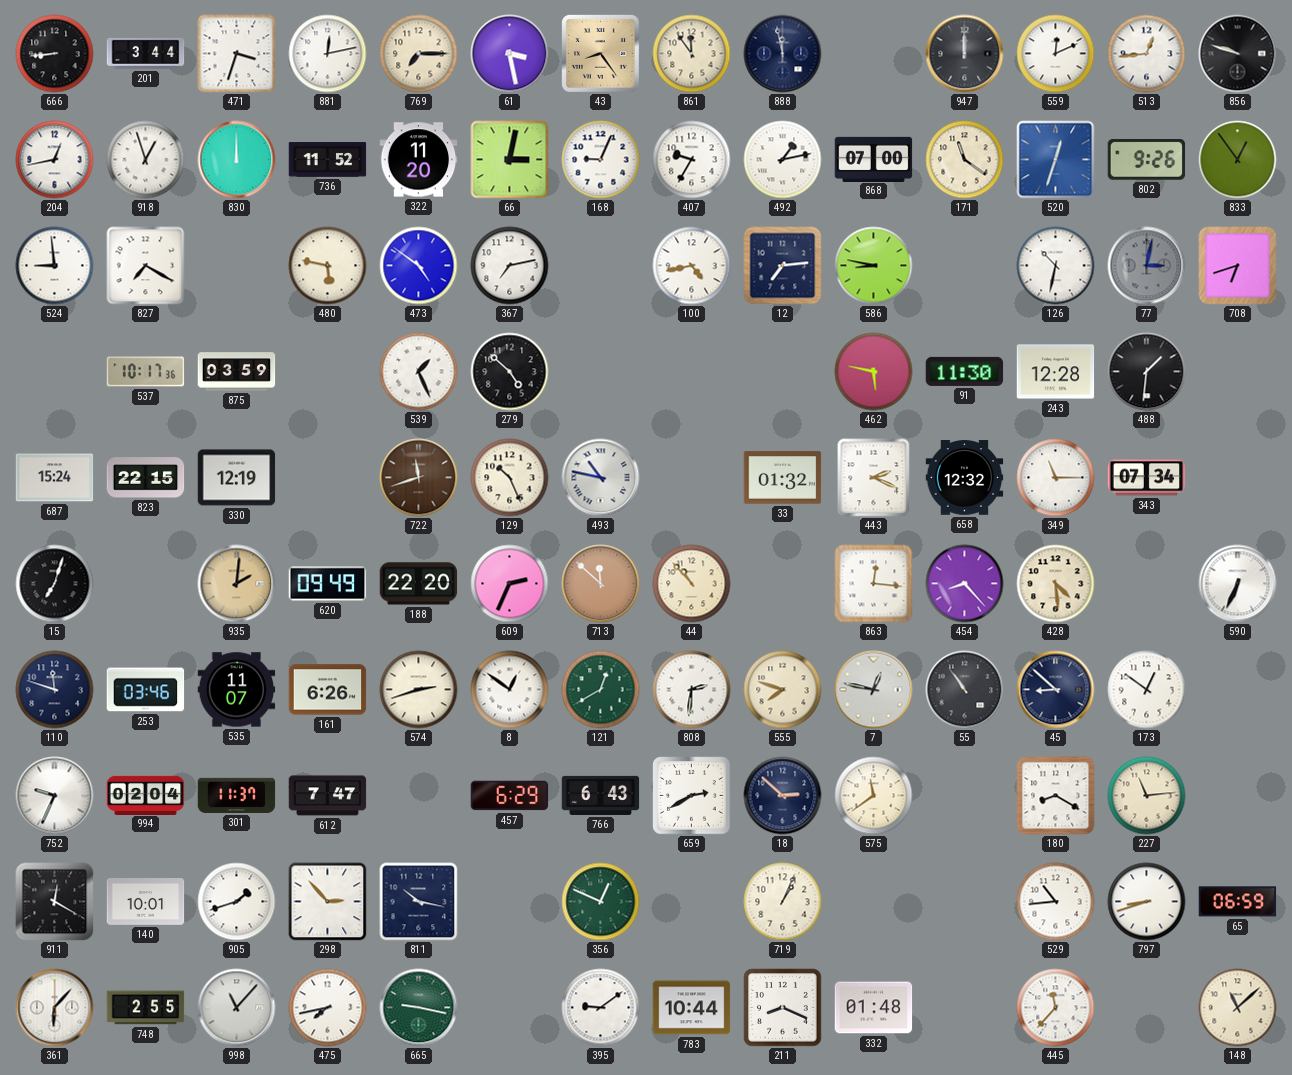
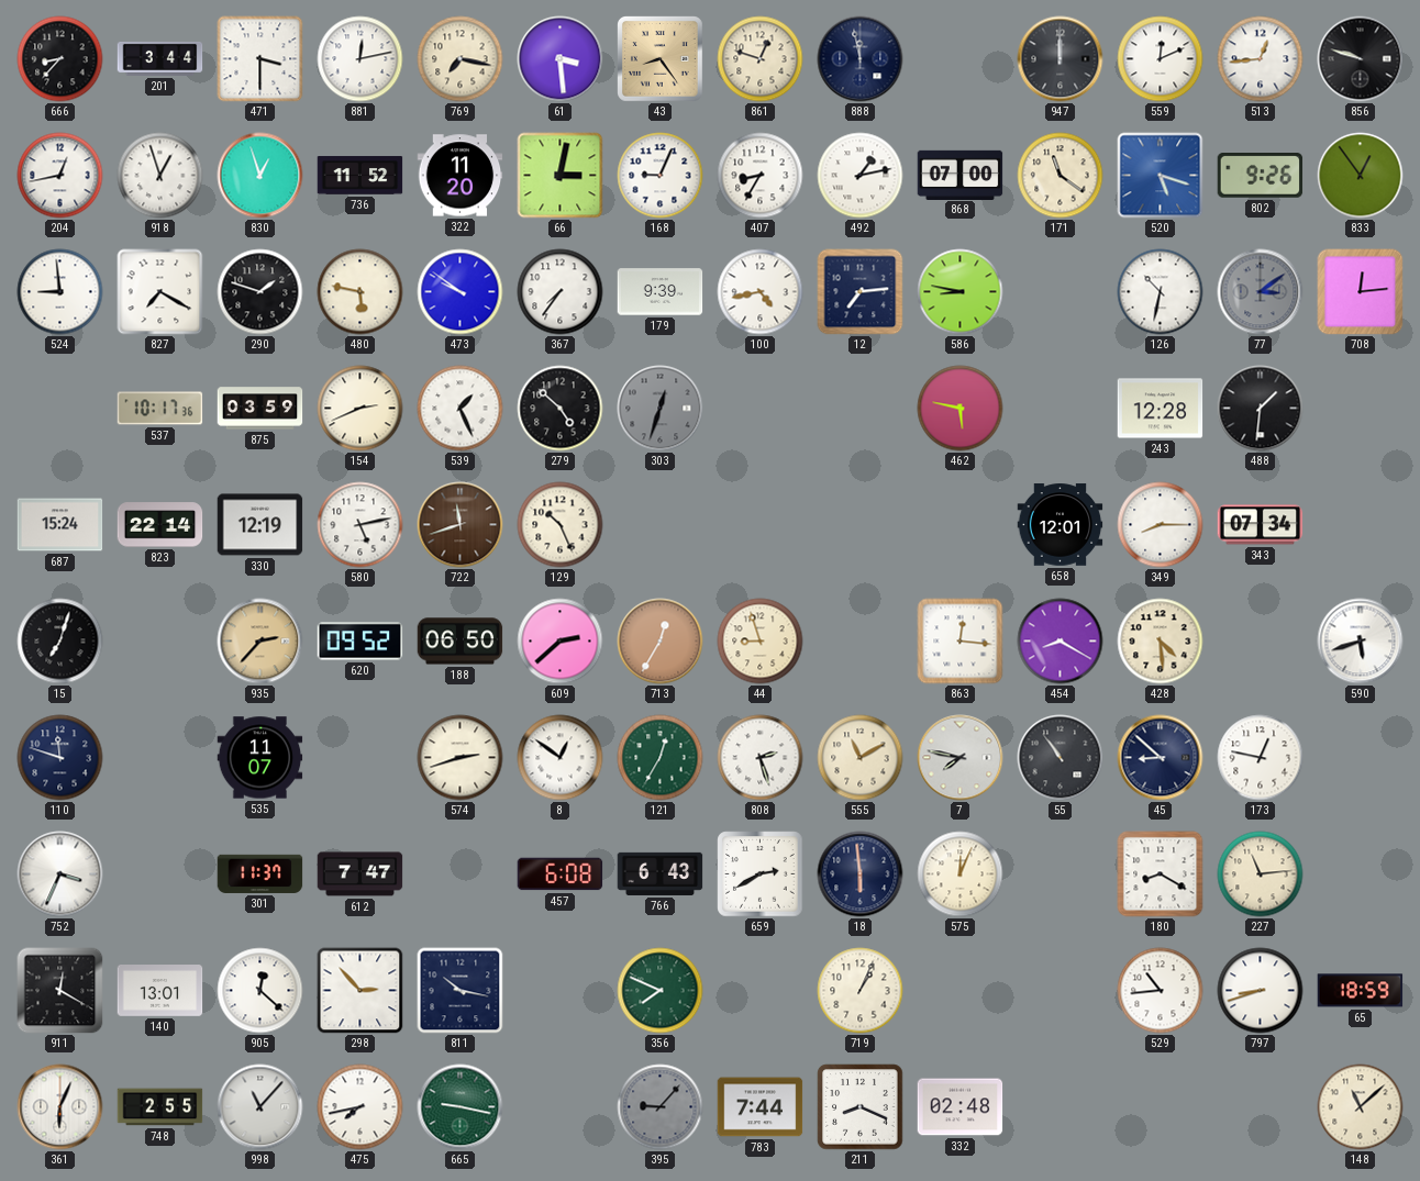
666: 8:44 -> 8:37 (60, 59)
471: 3:33 -> 3:30 (260, 59)
769: 7:15 -> 7:17 (461, 59)
61: 3:28 -> 3:29 (561, 59)
861: 11:54 -> 12:48 (761, 59)
830: 12:00 -> 12:57 (260, 176)
407: 9:35 -> 8:35 (761, 176)
520: 12:33 -> 5:18 (1161, 176)
290: none -> 1:48 (260, 292)
473: 4:51 -> 9:51 (461, 292)
367: 7:13 -> 7:36 (561, 292)
179: none -> 9:39 (661, 292)
77: 3:02 -> 3:09 (1261, 292)
708: 6:42 -> 12:14 (1361, 292)
154: none -> 2:41 (360, 409)
303: none -> 12:33 (661, 409)
91: 11:30 -> none (965, 371)
823: 22:15 -> 22:14 (160, 525)
580: none -> 5:13 (360, 525)
493: 10:47 -> none (601, 478)
33: 01:32 -> none (783, 478)
443: 2:19 -> none (874, 478)
658: 12:32 -> 12:01 (1061, 525)
349: 11:15 -> 8:15 (1161, 525)
935: 2:01 -> 2:37 (260, 642)
620: 09:49 -> 09:52 (360, 642)
188: 22:20 -> 06:50 (461, 642)
609: 2:34 -> 2:38 (561, 642)
713: 11:52 -> 12:35 (661, 642)
44: 10:53 -> 8:57 (761, 642)
454: 8:23 -> 8:20 (1061, 642)
590: 6:34 -> 5:42 (1361, 642)
253: 03:46 -> none (146, 690)
161: 6:26 -> none (328, 690)
121: 12:40 -> 12:35 (661, 758)
808: 2:31 -> 2:27 (761, 758)
555: 7:48 -> 11:10 (861, 758)
7: 12:47 -> 7:47 (961, 758)
173: 12:51 -> 12:47 (1261, 758)
752: 9:34 -> 3:34 (60, 874)
994: 02:04 -> none (146, 795)
457: 6:29 -> 6:08 (561, 874)
18: 2:52 -> 5:59 (861, 874)
575: 11:39 -> 12:04 (961, 874)
140: 10:01 -> 13:01 (160, 991)
905: 1:42 -> 12:22 (260, 991)
356: 12:49 -> 7:49 (661, 991)
65: 06:59 -> 18:59 (1361, 991)
361: 6:07 -> 6:04 (60, 1107)
395: 9:09 -> 9:07 (661, 1107)
395 dial: white -> grey (661, 1107)
783: 10:44 -> 7:44 (761, 1107)
332: 01:48 -> 02:48 (961, 1107)
445: 11:37 -> none (1056, 1008)
